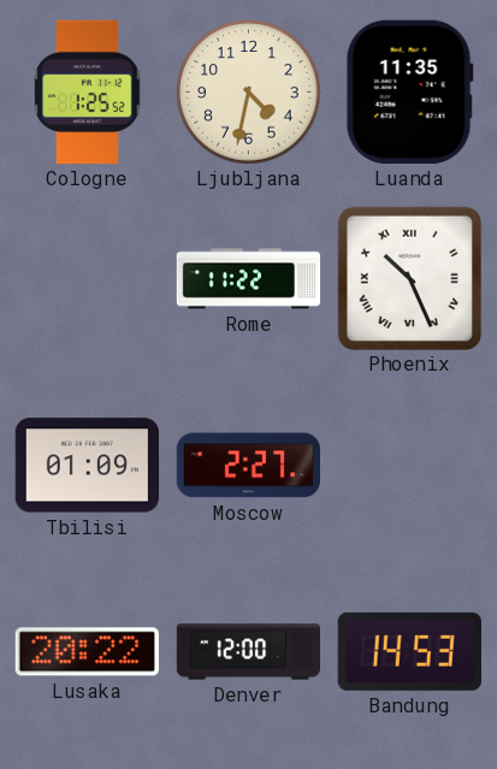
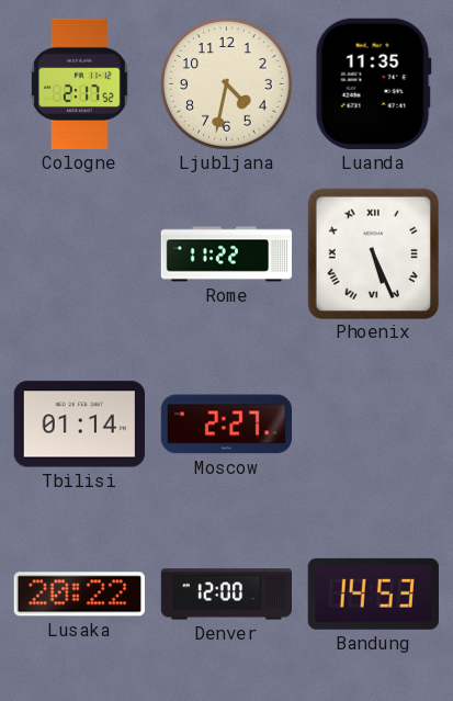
Cologne: 1:25 -> 2:17 (80, 84)
Phoenix: 10:26 -> 5:26 (373, 253)
Tbilisi: 01:09 -> 01:14 (79, 425)
